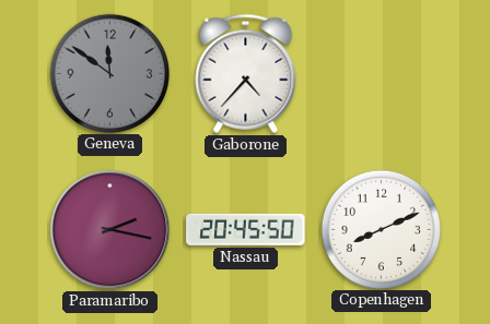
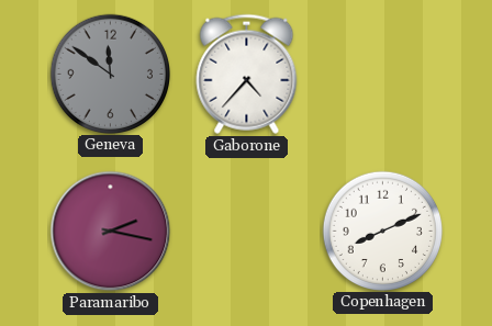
Nassau: 20:45 -> none (246, 229)
